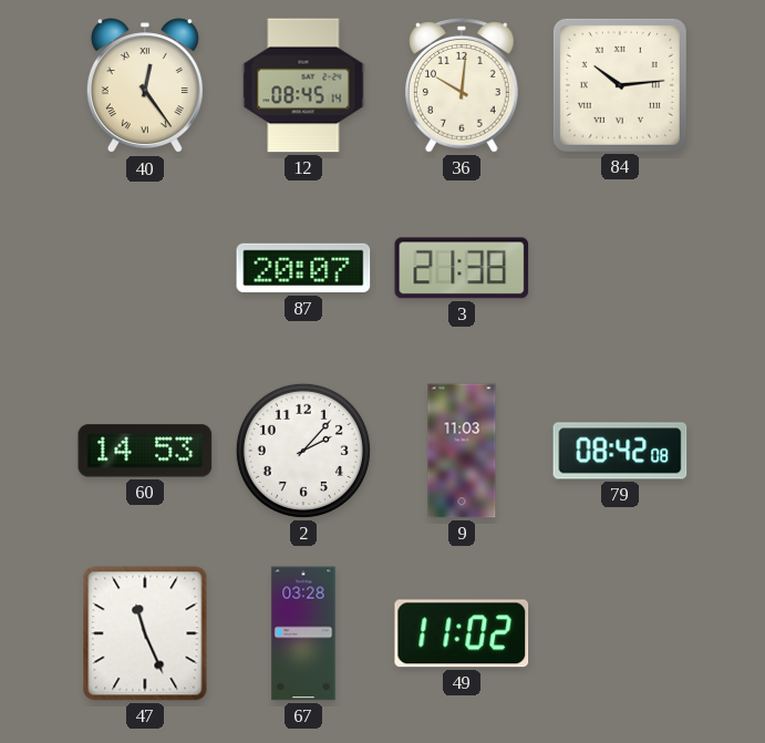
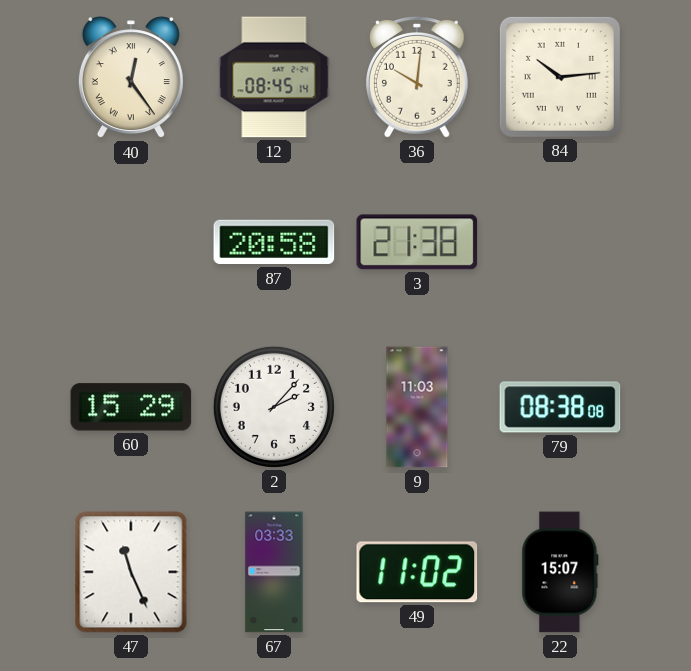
87: 20:07 -> 20:58 (274, 242)
60: 14:53 -> 15:29 (131, 407)
79: 08:42 -> 08:38 (560, 407)
67: 03:28 -> 03:33 (274, 572)
22: none -> 15:07 (560, 572)
